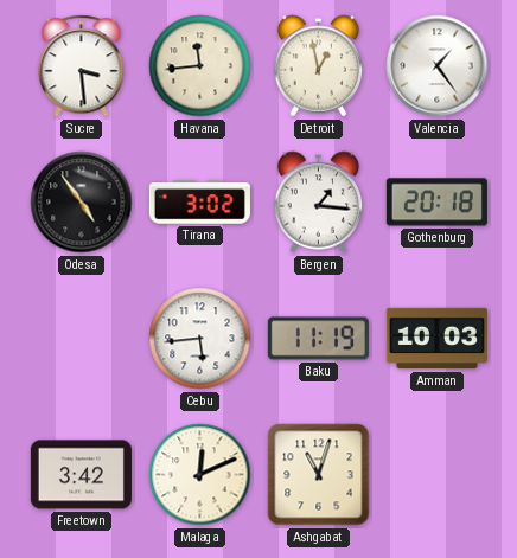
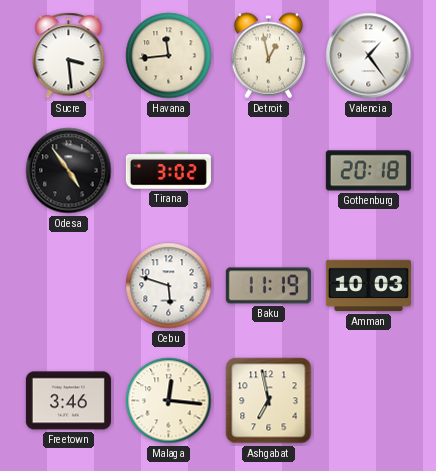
Bergen: 1:16 -> none (319, 203)
Cebu: 5:44 -> 5:48 (169, 286)
Freetown: 3:42 -> 3:46 (68, 401)
Malaga: 12:11 -> 12:16 (169, 401)
Ashgabat: 11:03 -> 6:58 (269, 401)
